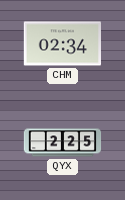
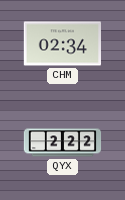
QYX: 2:25 -> 2:22 (63, 143)
